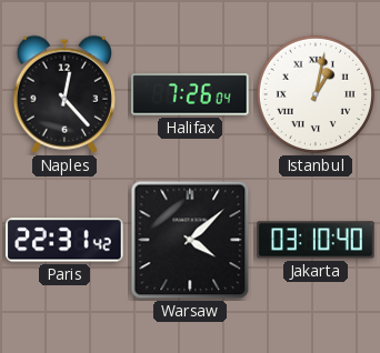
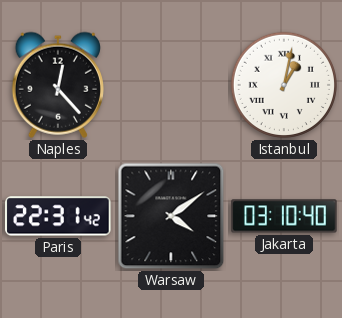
Halifax: 7:26 -> none (190, 94)
Warsaw: 4:08 -> 4:09 (171, 216)
